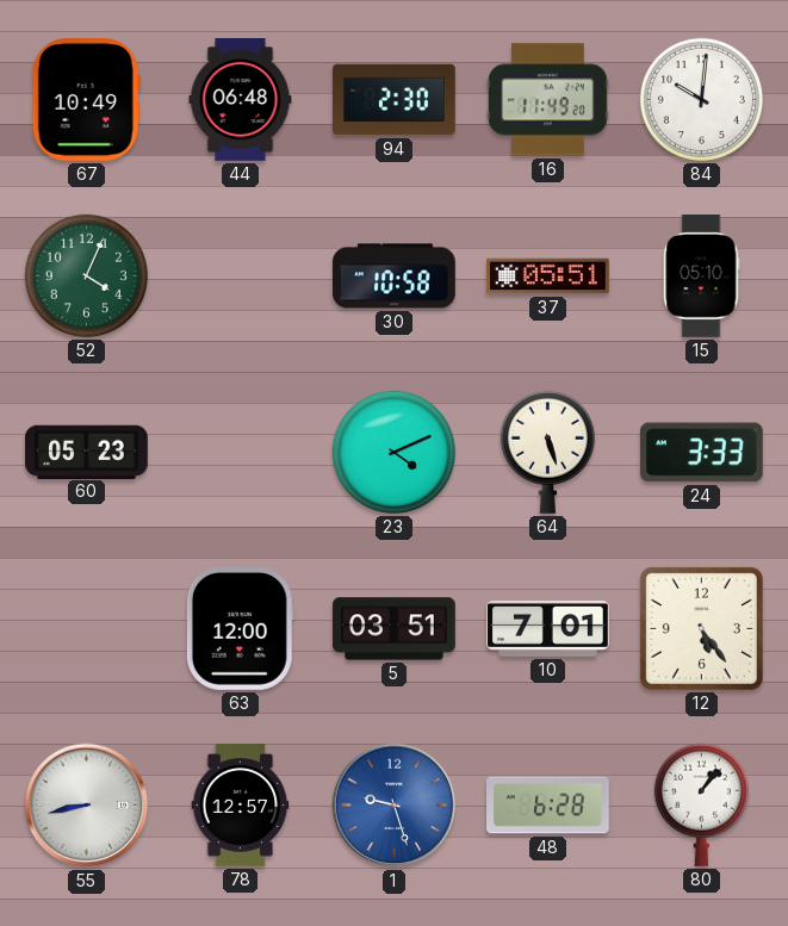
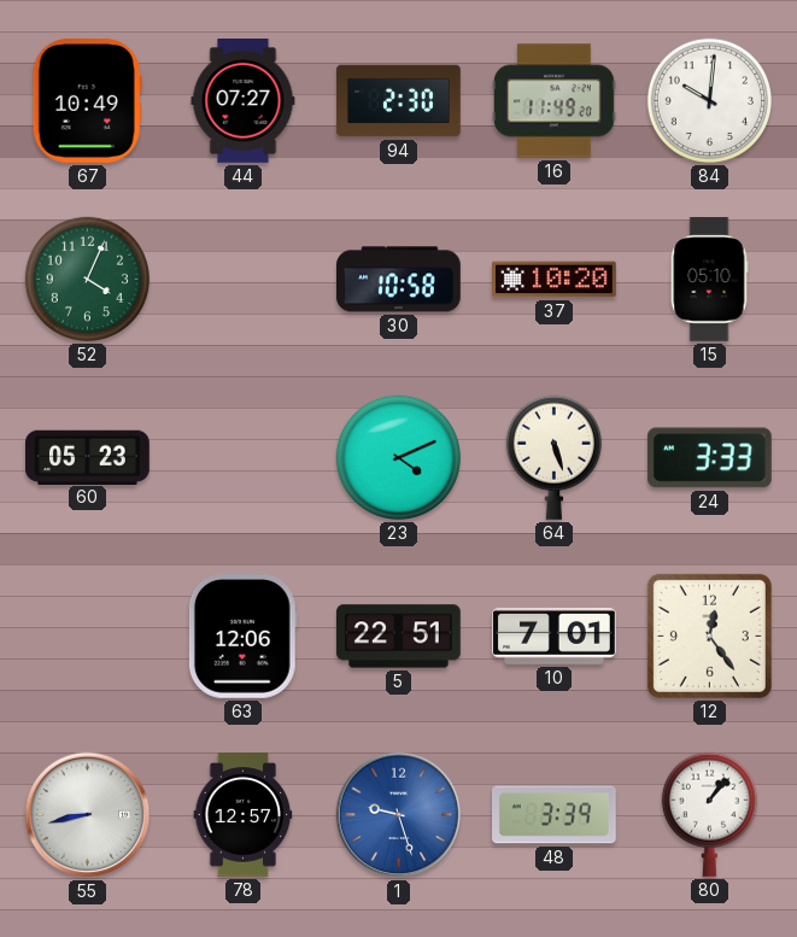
44: 06:48 -> 07:27 (244, 101)
37: 05:51 -> 10:20 (555, 280)
63: 12:00 -> 12:06 (242, 637)
5: 03:51 -> 22:51 (399, 637)
12: 5:24 -> 12:24 (709, 636)
48: 6:28 -> 3:39 (555, 815)
